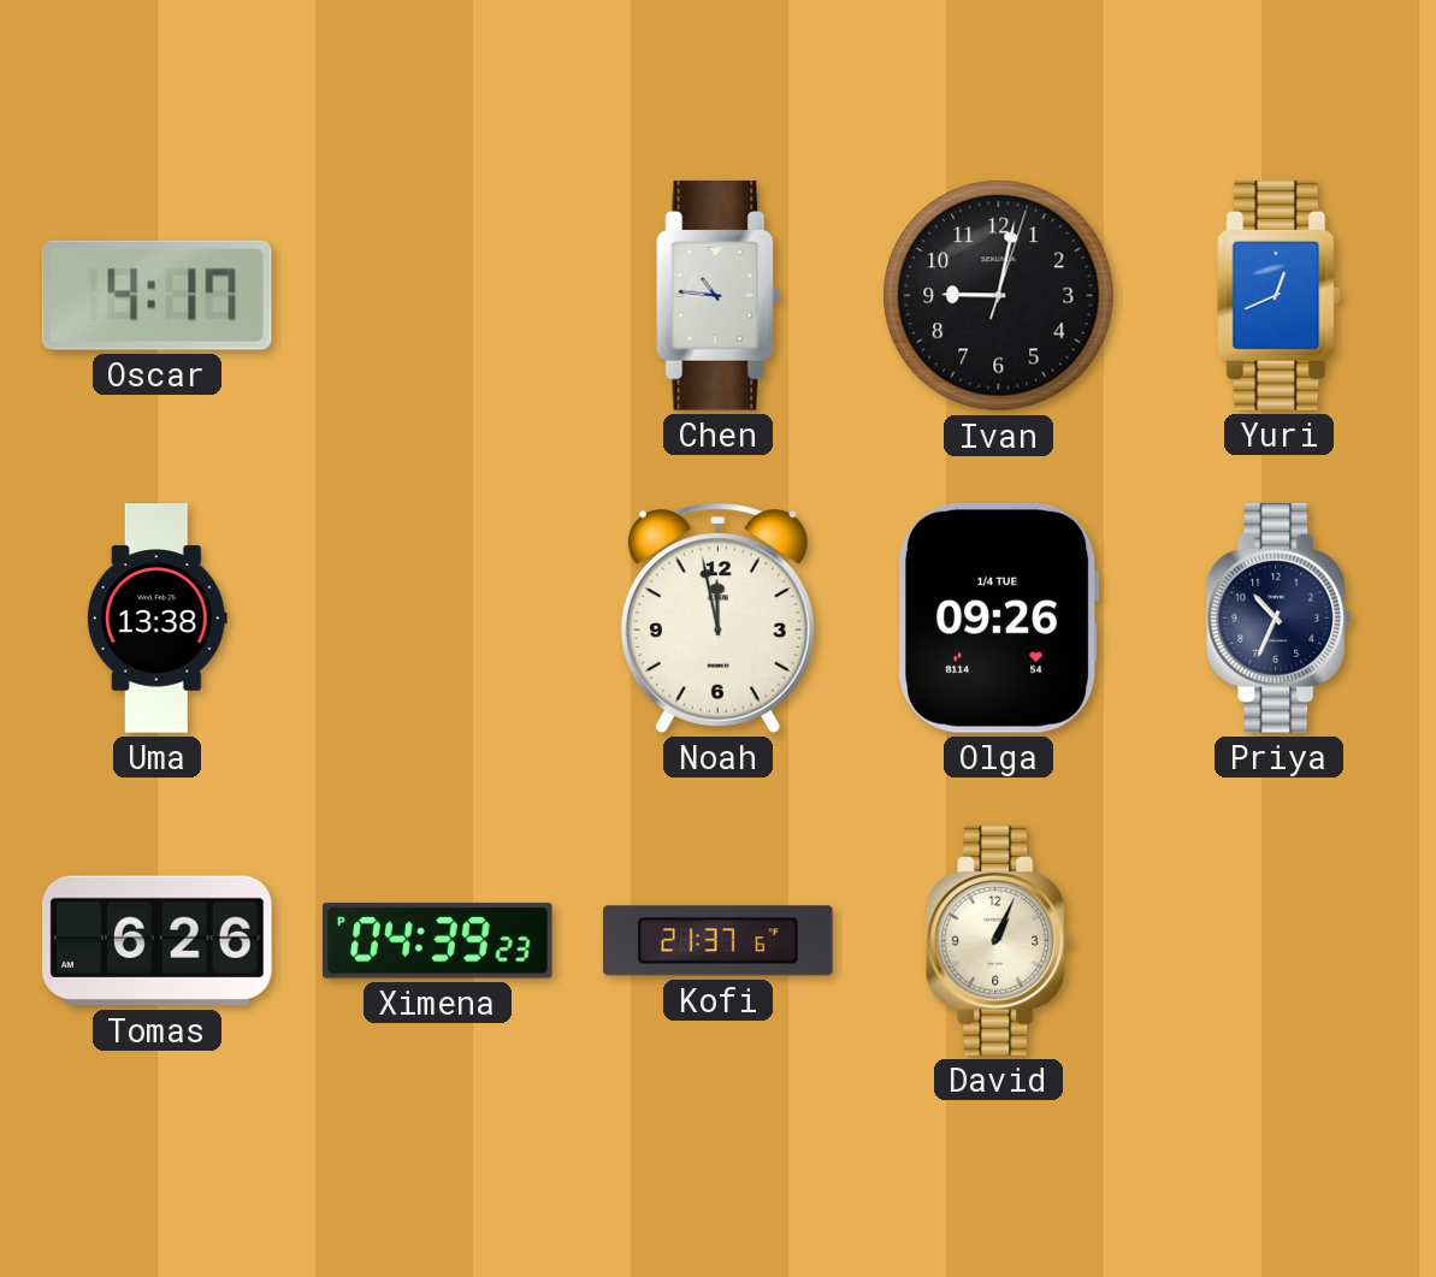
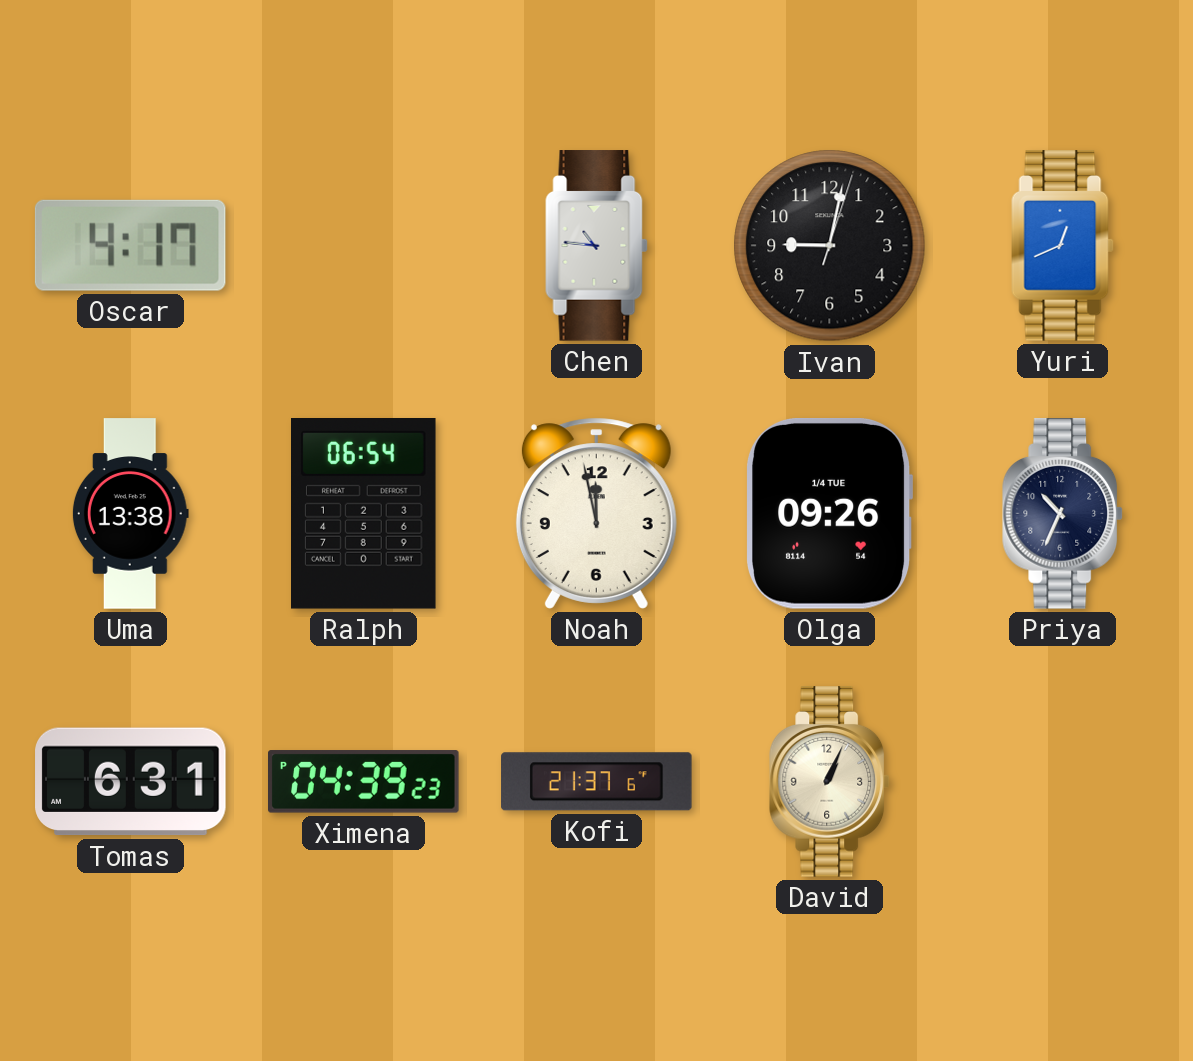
Ralph: none -> 06:54 (364, 514)
Tomas: 6:26 -> 6:31 (131, 782)
